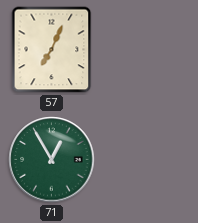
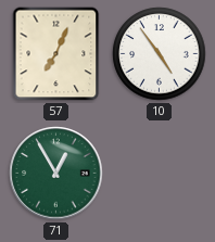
10: none -> 4:54 (160, 54)
